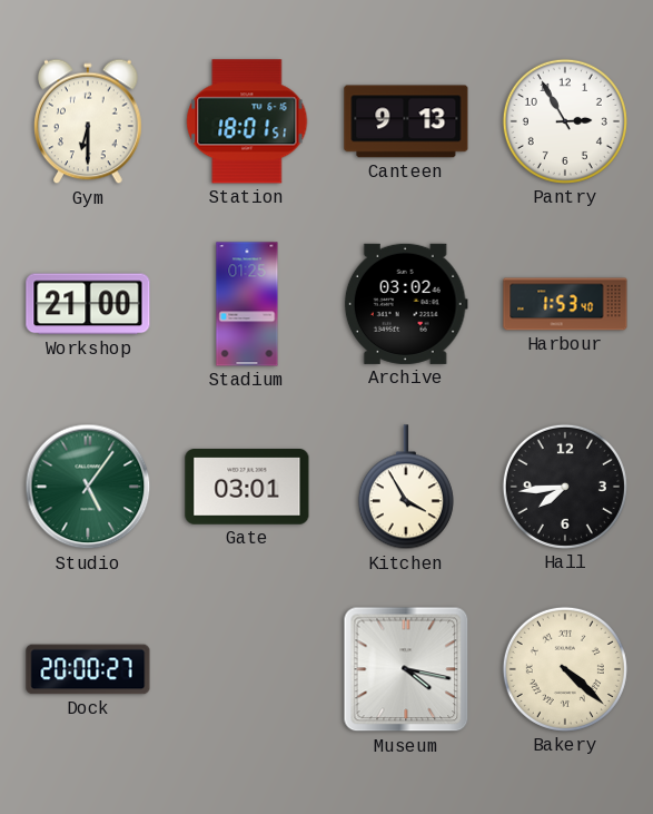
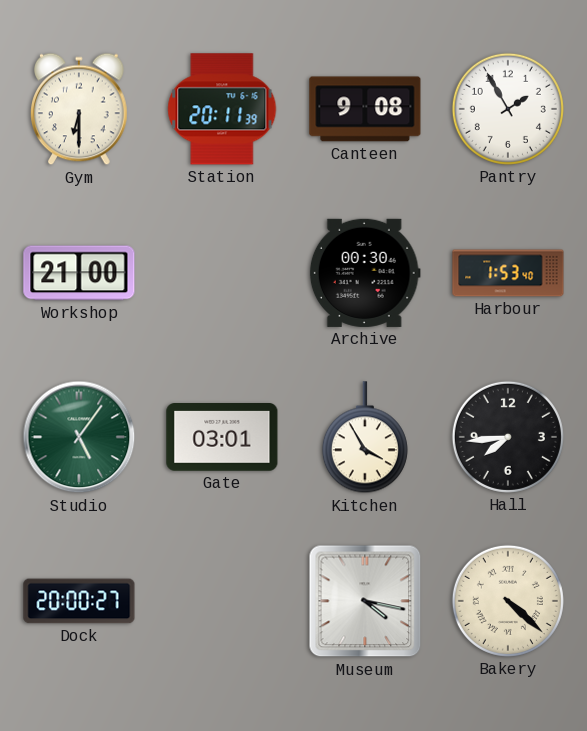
Station: 18:01 -> 20:11 (222, 109)
Canteen: 9:13 -> 9:08 (365, 109)
Pantry: 2:55 -> 1:55 (508, 109)
Stadium: 01:25 -> none (247, 304)
Archive: 03:02 -> 00:30 (365, 273)
